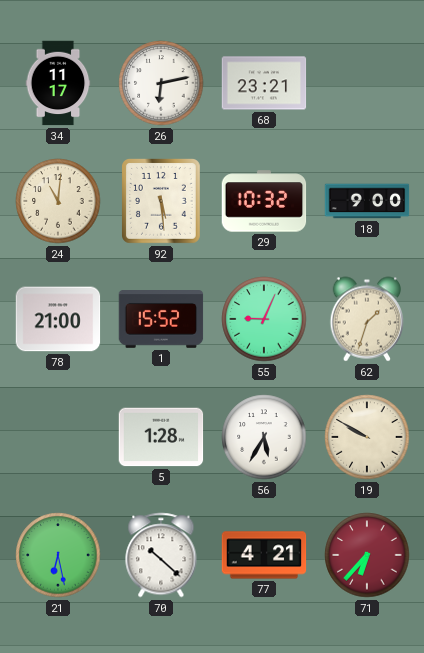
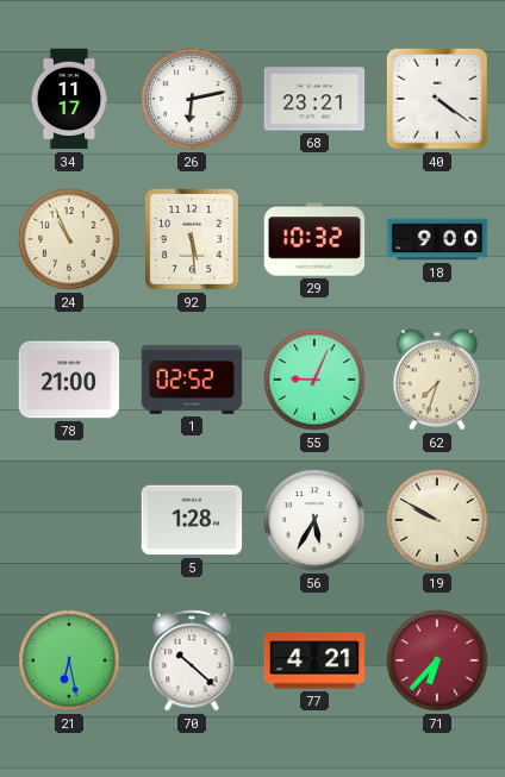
40: none -> 4:21 (437, 99)
24: 11:01 -> 10:56 (69, 239)
1: 15:52 -> 02:52 (192, 381)
62: 1:33 -> 7:33 (437, 380)
